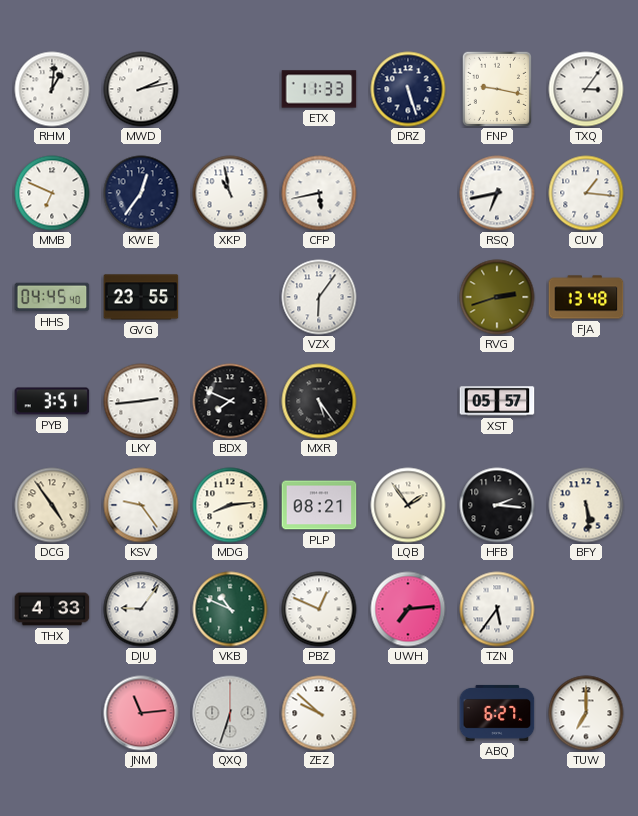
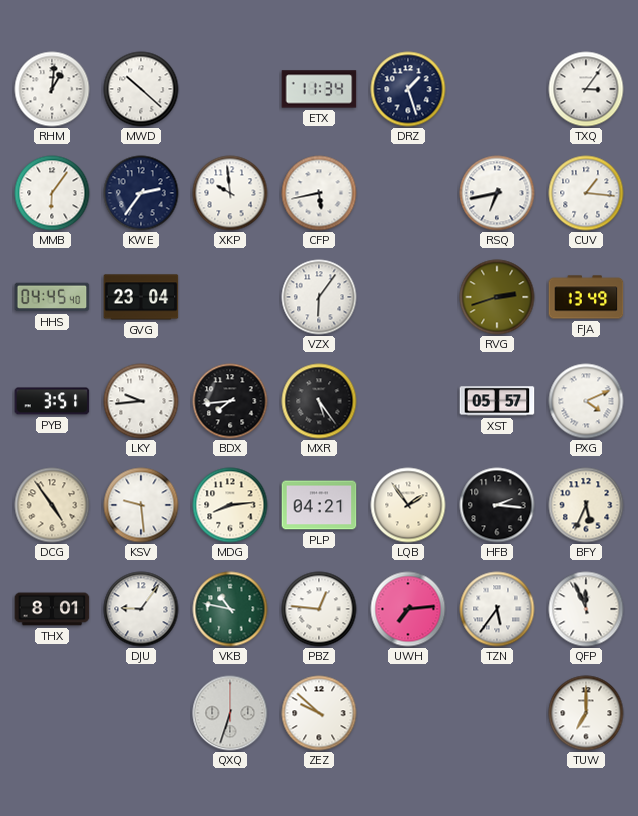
MWD: 2:13 -> 10:22 (141, 89)
ETX: 11:33 -> 11:34 (319, 89)
DRZ: 5:27 -> 1:27 (408, 89)
FNP: 9:17 -> none (497, 89)
MMB: 6:49 -> 6:06 (52, 193)
KWE: 12:36 -> 2:36 (141, 193)
XKP: 10:58 -> 9:59 (230, 193)
GVG: 23:55 -> 23:04 (141, 297)
FJA: 13:48 -> 13:49 (586, 297)
LKY: 2:44 -> 9:44 (141, 401)
BDX: 7:49 -> 7:44 (230, 401)
PXG: none -> 4:11 (586, 401)
KSV: 9:24 -> 9:29 (141, 505)
PLP: 08:21 -> 04:21 (319, 505)
BFY: 5:29 -> 5:34 (586, 505)
THX: 4:33 -> 8:01 (52, 609)
VKB: 10:49 -> 10:47 (230, 609)
PBZ: 12:49 -> 12:46 (319, 609)
QFP: none -> 11:56 (586, 609)
JNM: 11:14 -> none (141, 713)
ABQ: 6:27 -> none (497, 713)
